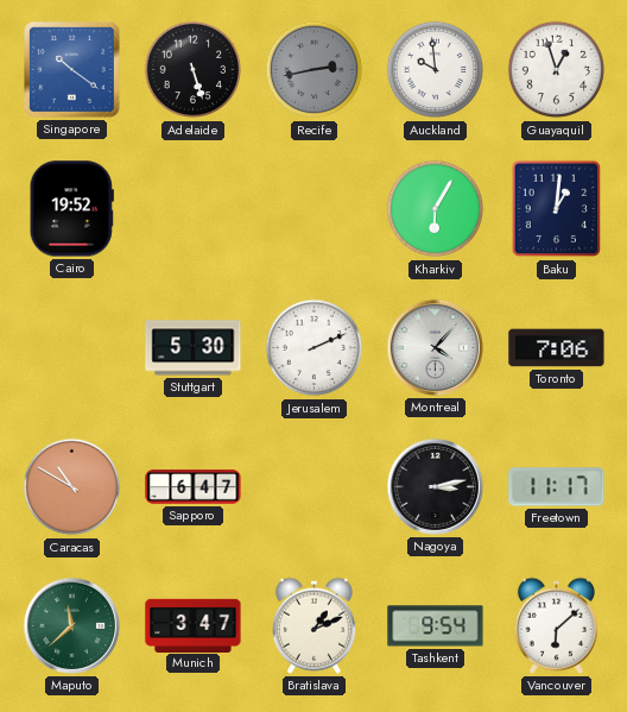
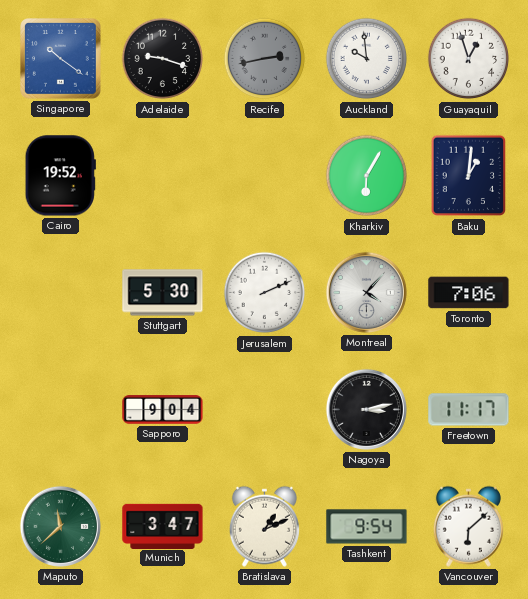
Adelaide: 5:27 -> 9:18 (163, 59)
Caracas: 10:50 -> none (72, 487)
Sapporo: 6:47 -> 9:04 (163, 410)
